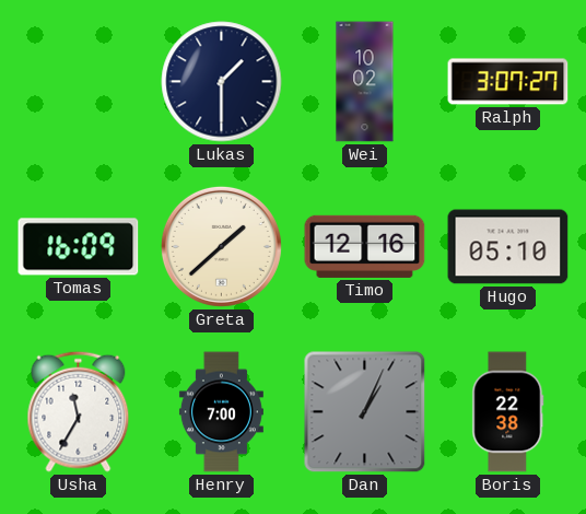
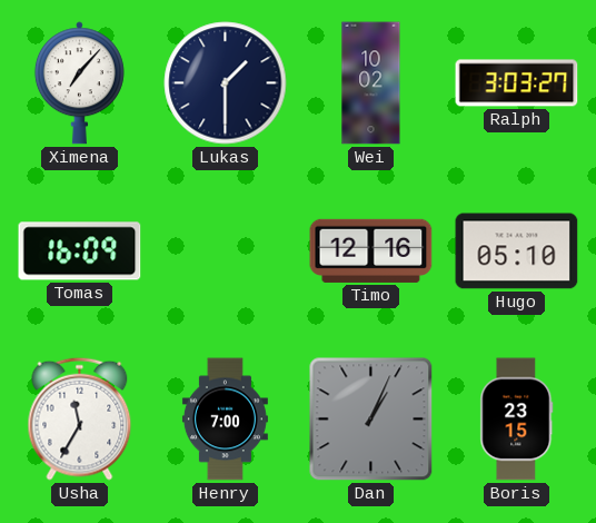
Ximena: none -> 7:07 (79, 83)
Ralph: 3:07 -> 3:03 (517, 83)
Greta: 1:38 -> none (221, 246)
Boris: 22:38 -> 23:15 (517, 420)
